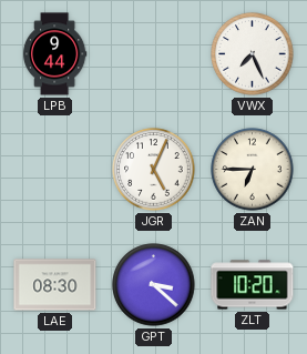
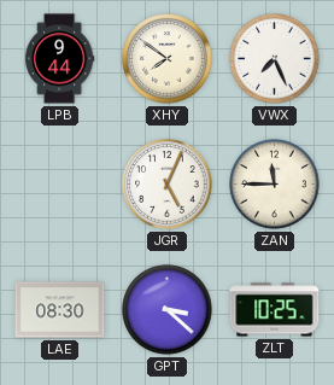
XHY: none -> 7:51 (168, 59)
ZAN: 6:45 -> 11:45 (275, 185)
ZLT: 10:20 -> 10:25 (275, 310)
